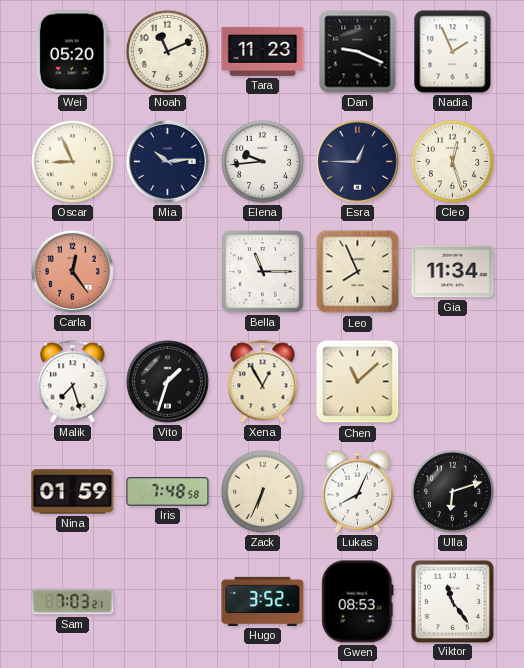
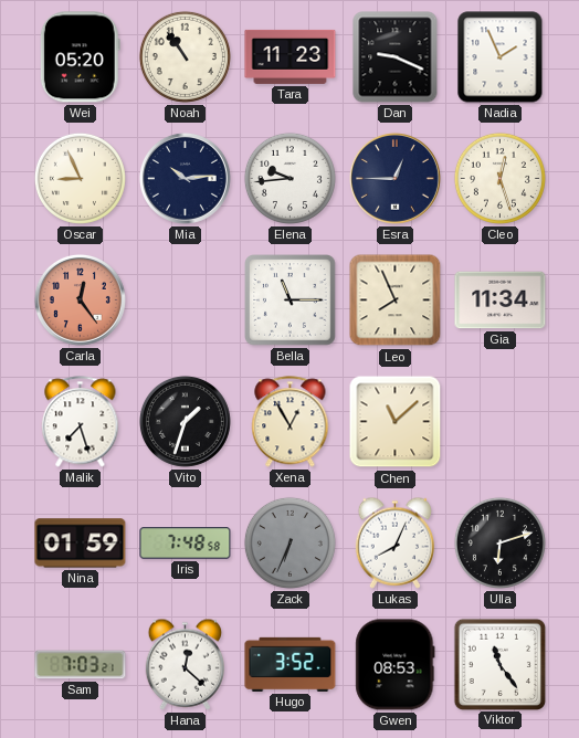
Noah: 11:11 -> 10:54 (185, 56)
Zack dial: cream -> grey (289, 542)
Hana: none -> 12:22 (185, 664)
